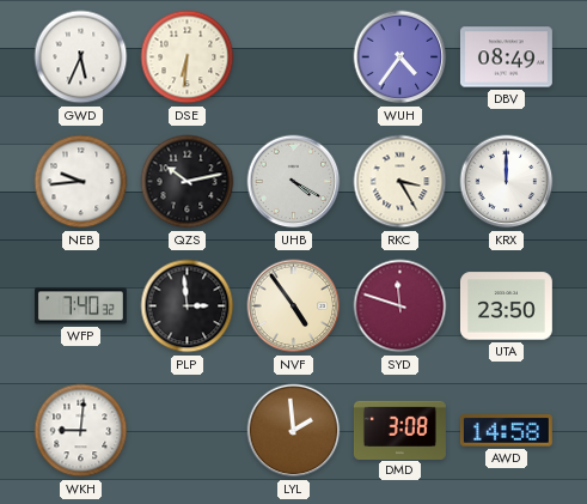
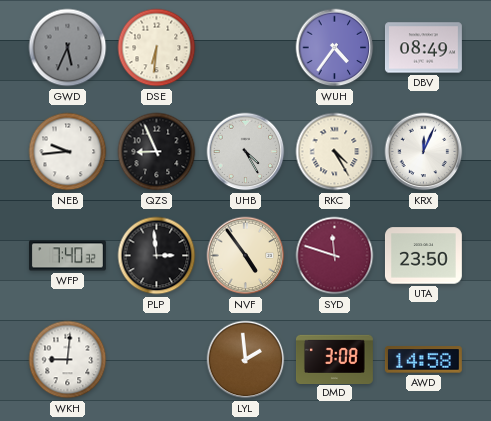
GWD dial: white -> grey (68, 48)
QZS: 10:13 -> 8:56 (157, 152)
UHB: 4:20 -> 4:25 (246, 152)
RKC: 3:25 -> 4:25 (335, 152)
KRX: 12:00 -> 12:04 (424, 152)
